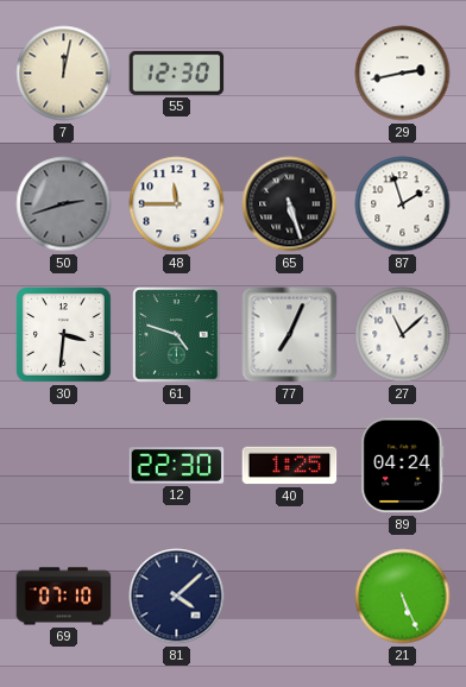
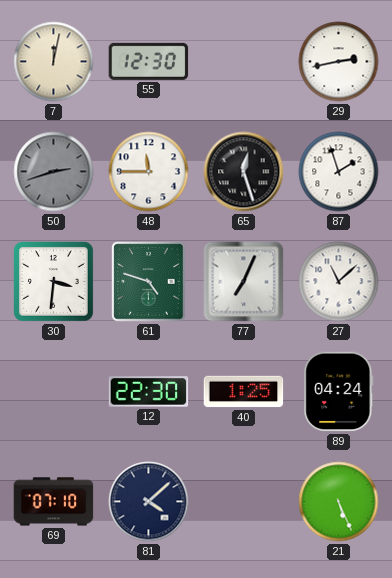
65: 5:27 -> 12:27 (244, 172)
